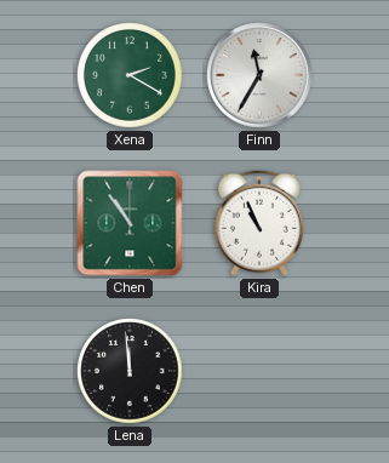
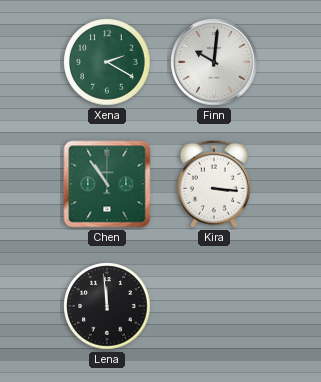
Finn: 11:35 -> 10:01 (214, 62)
Kira: 10:56 -> 3:16 (214, 184)
